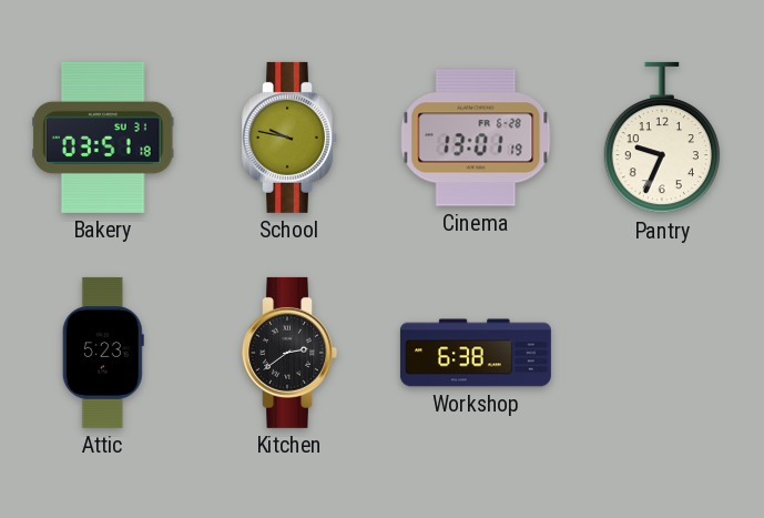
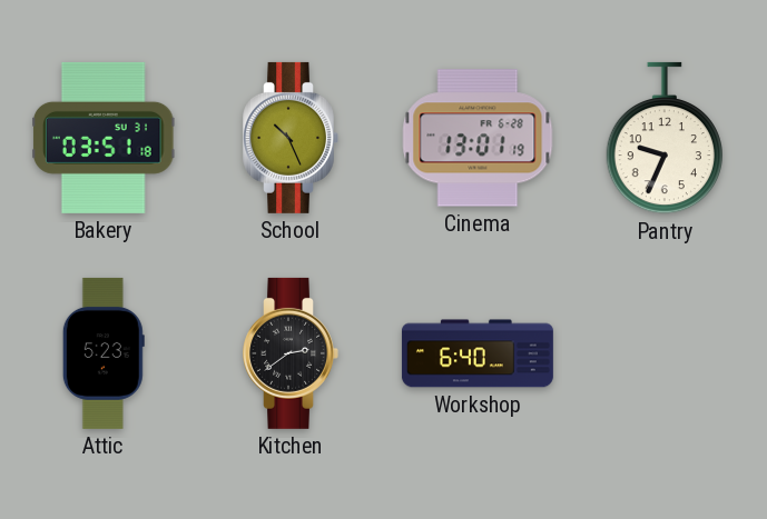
School: 9:47 -> 10:26 (291, 138)
Workshop: 6:38 -> 6:40 (478, 353)
